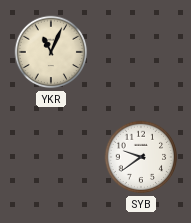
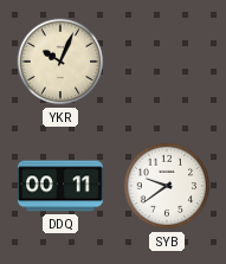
YKR: 11:04 -> 10:04 (60, 62)
DDQ: none -> 00:11 (62, 186)
